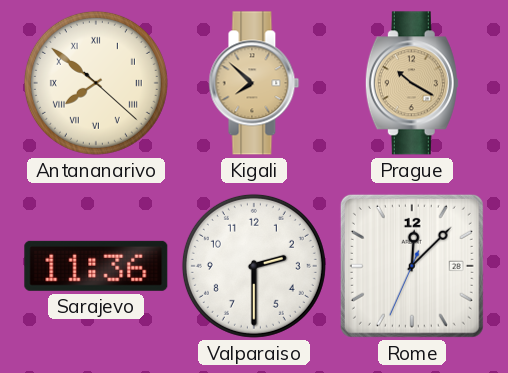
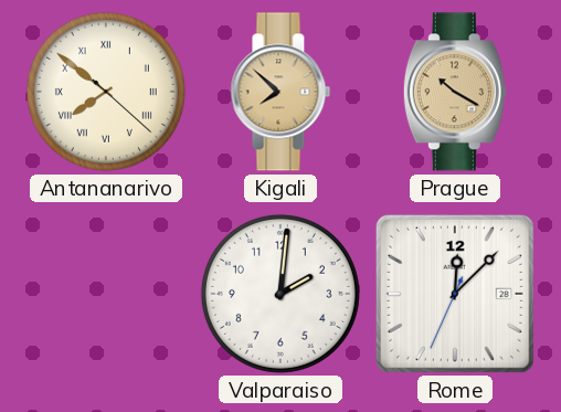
Sarajevo: 11:36 -> none (96, 266)
Valparaiso: 2:30 -> 2:01 (280, 294)
